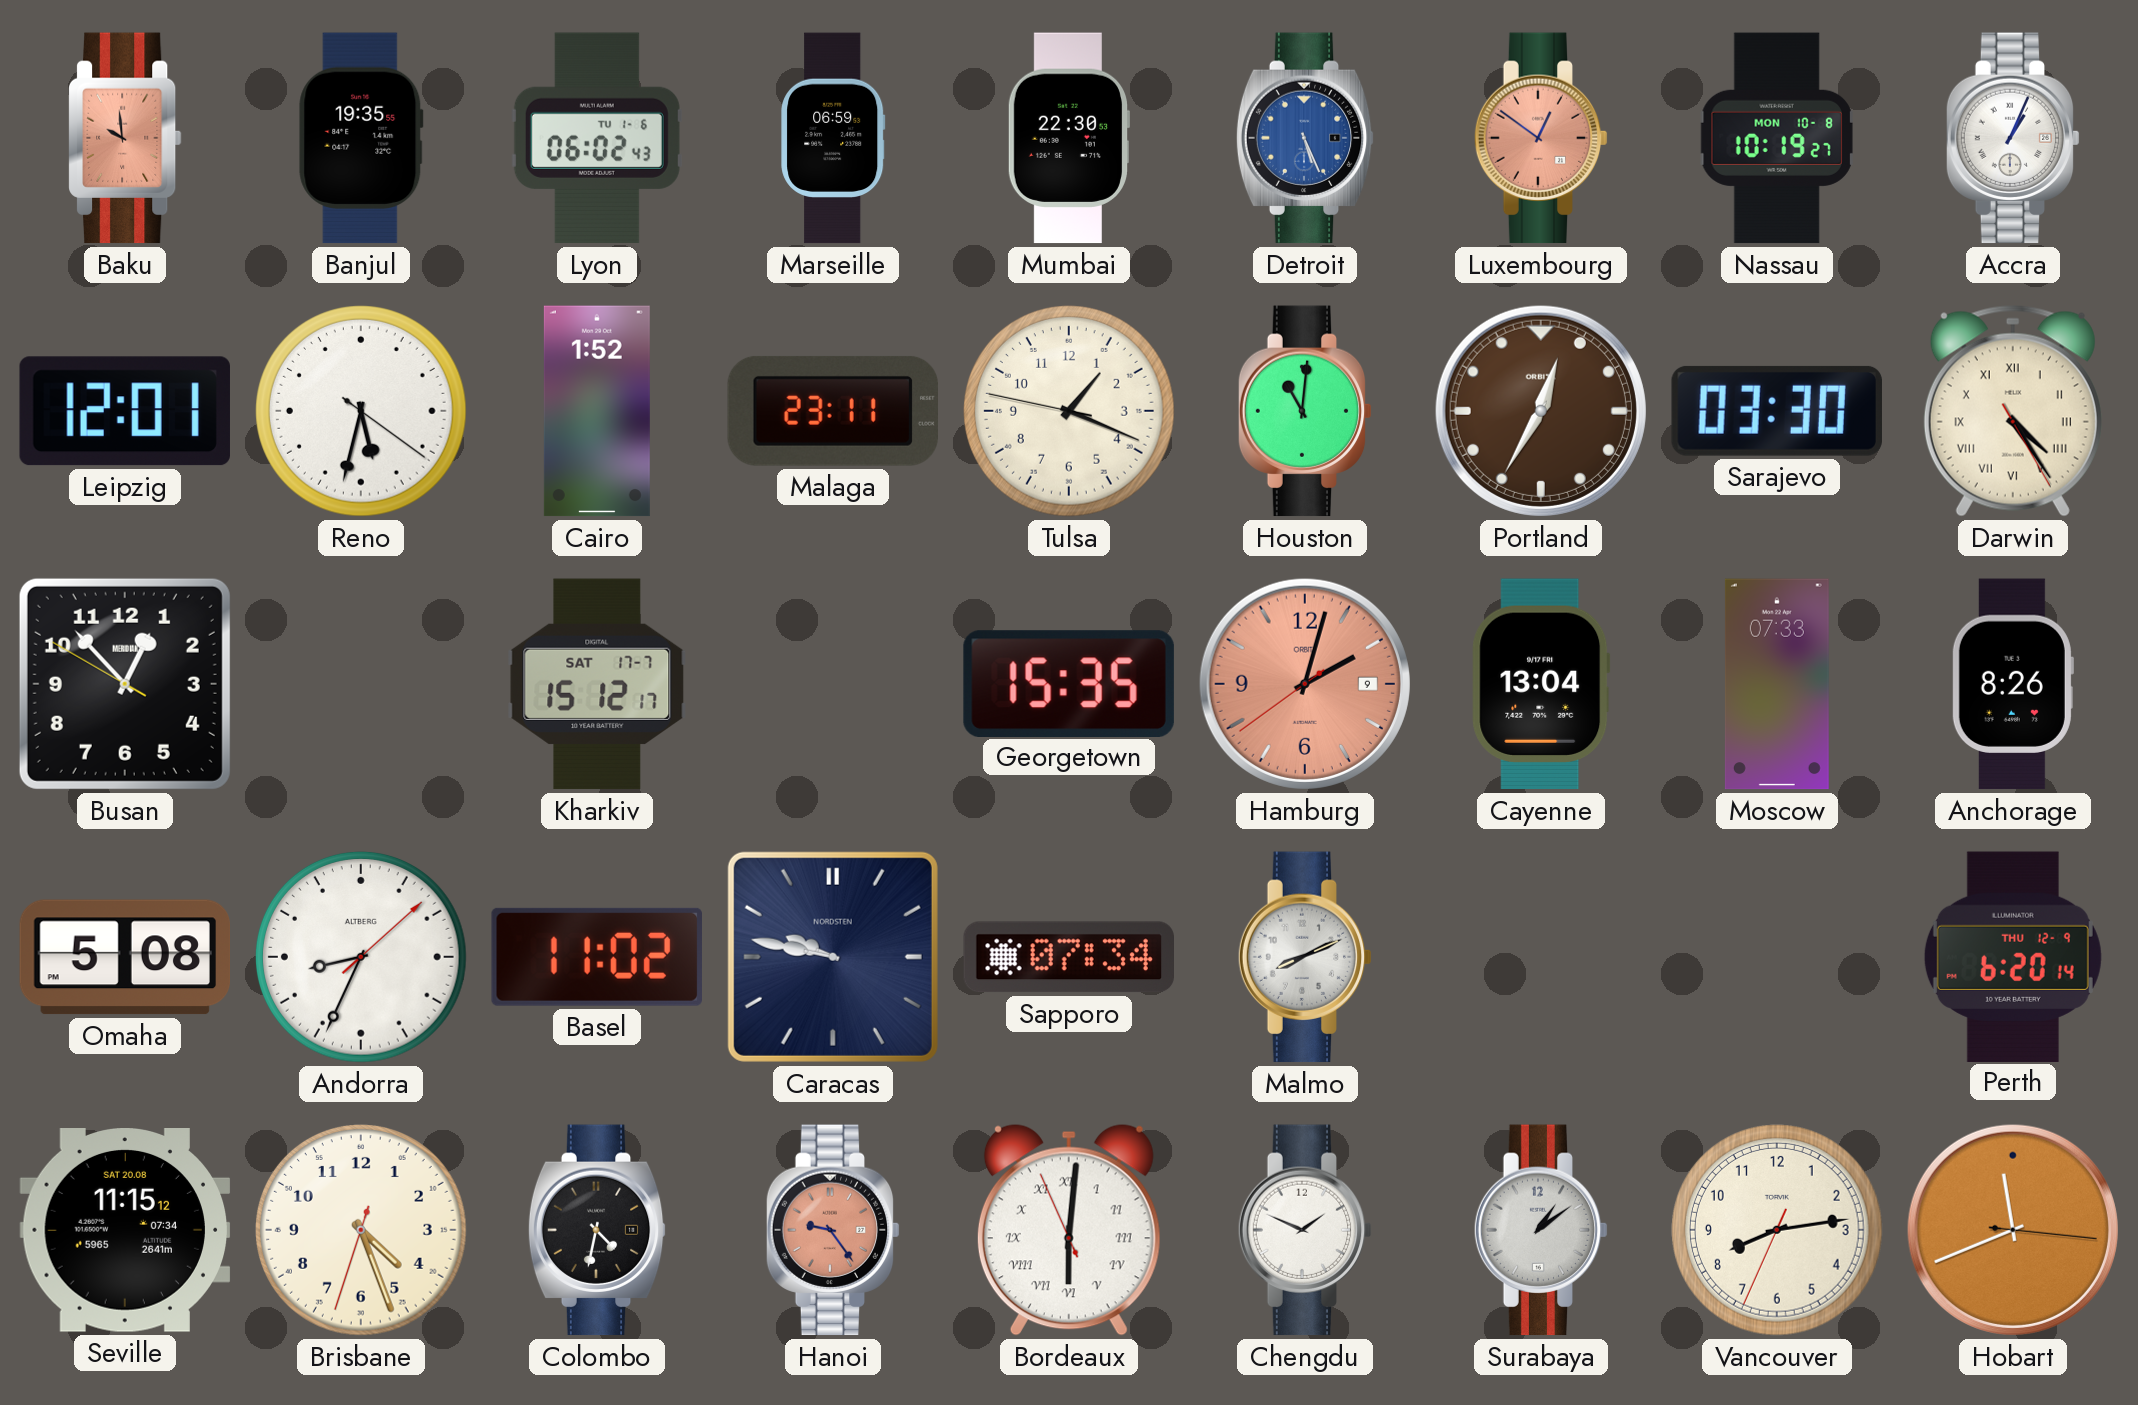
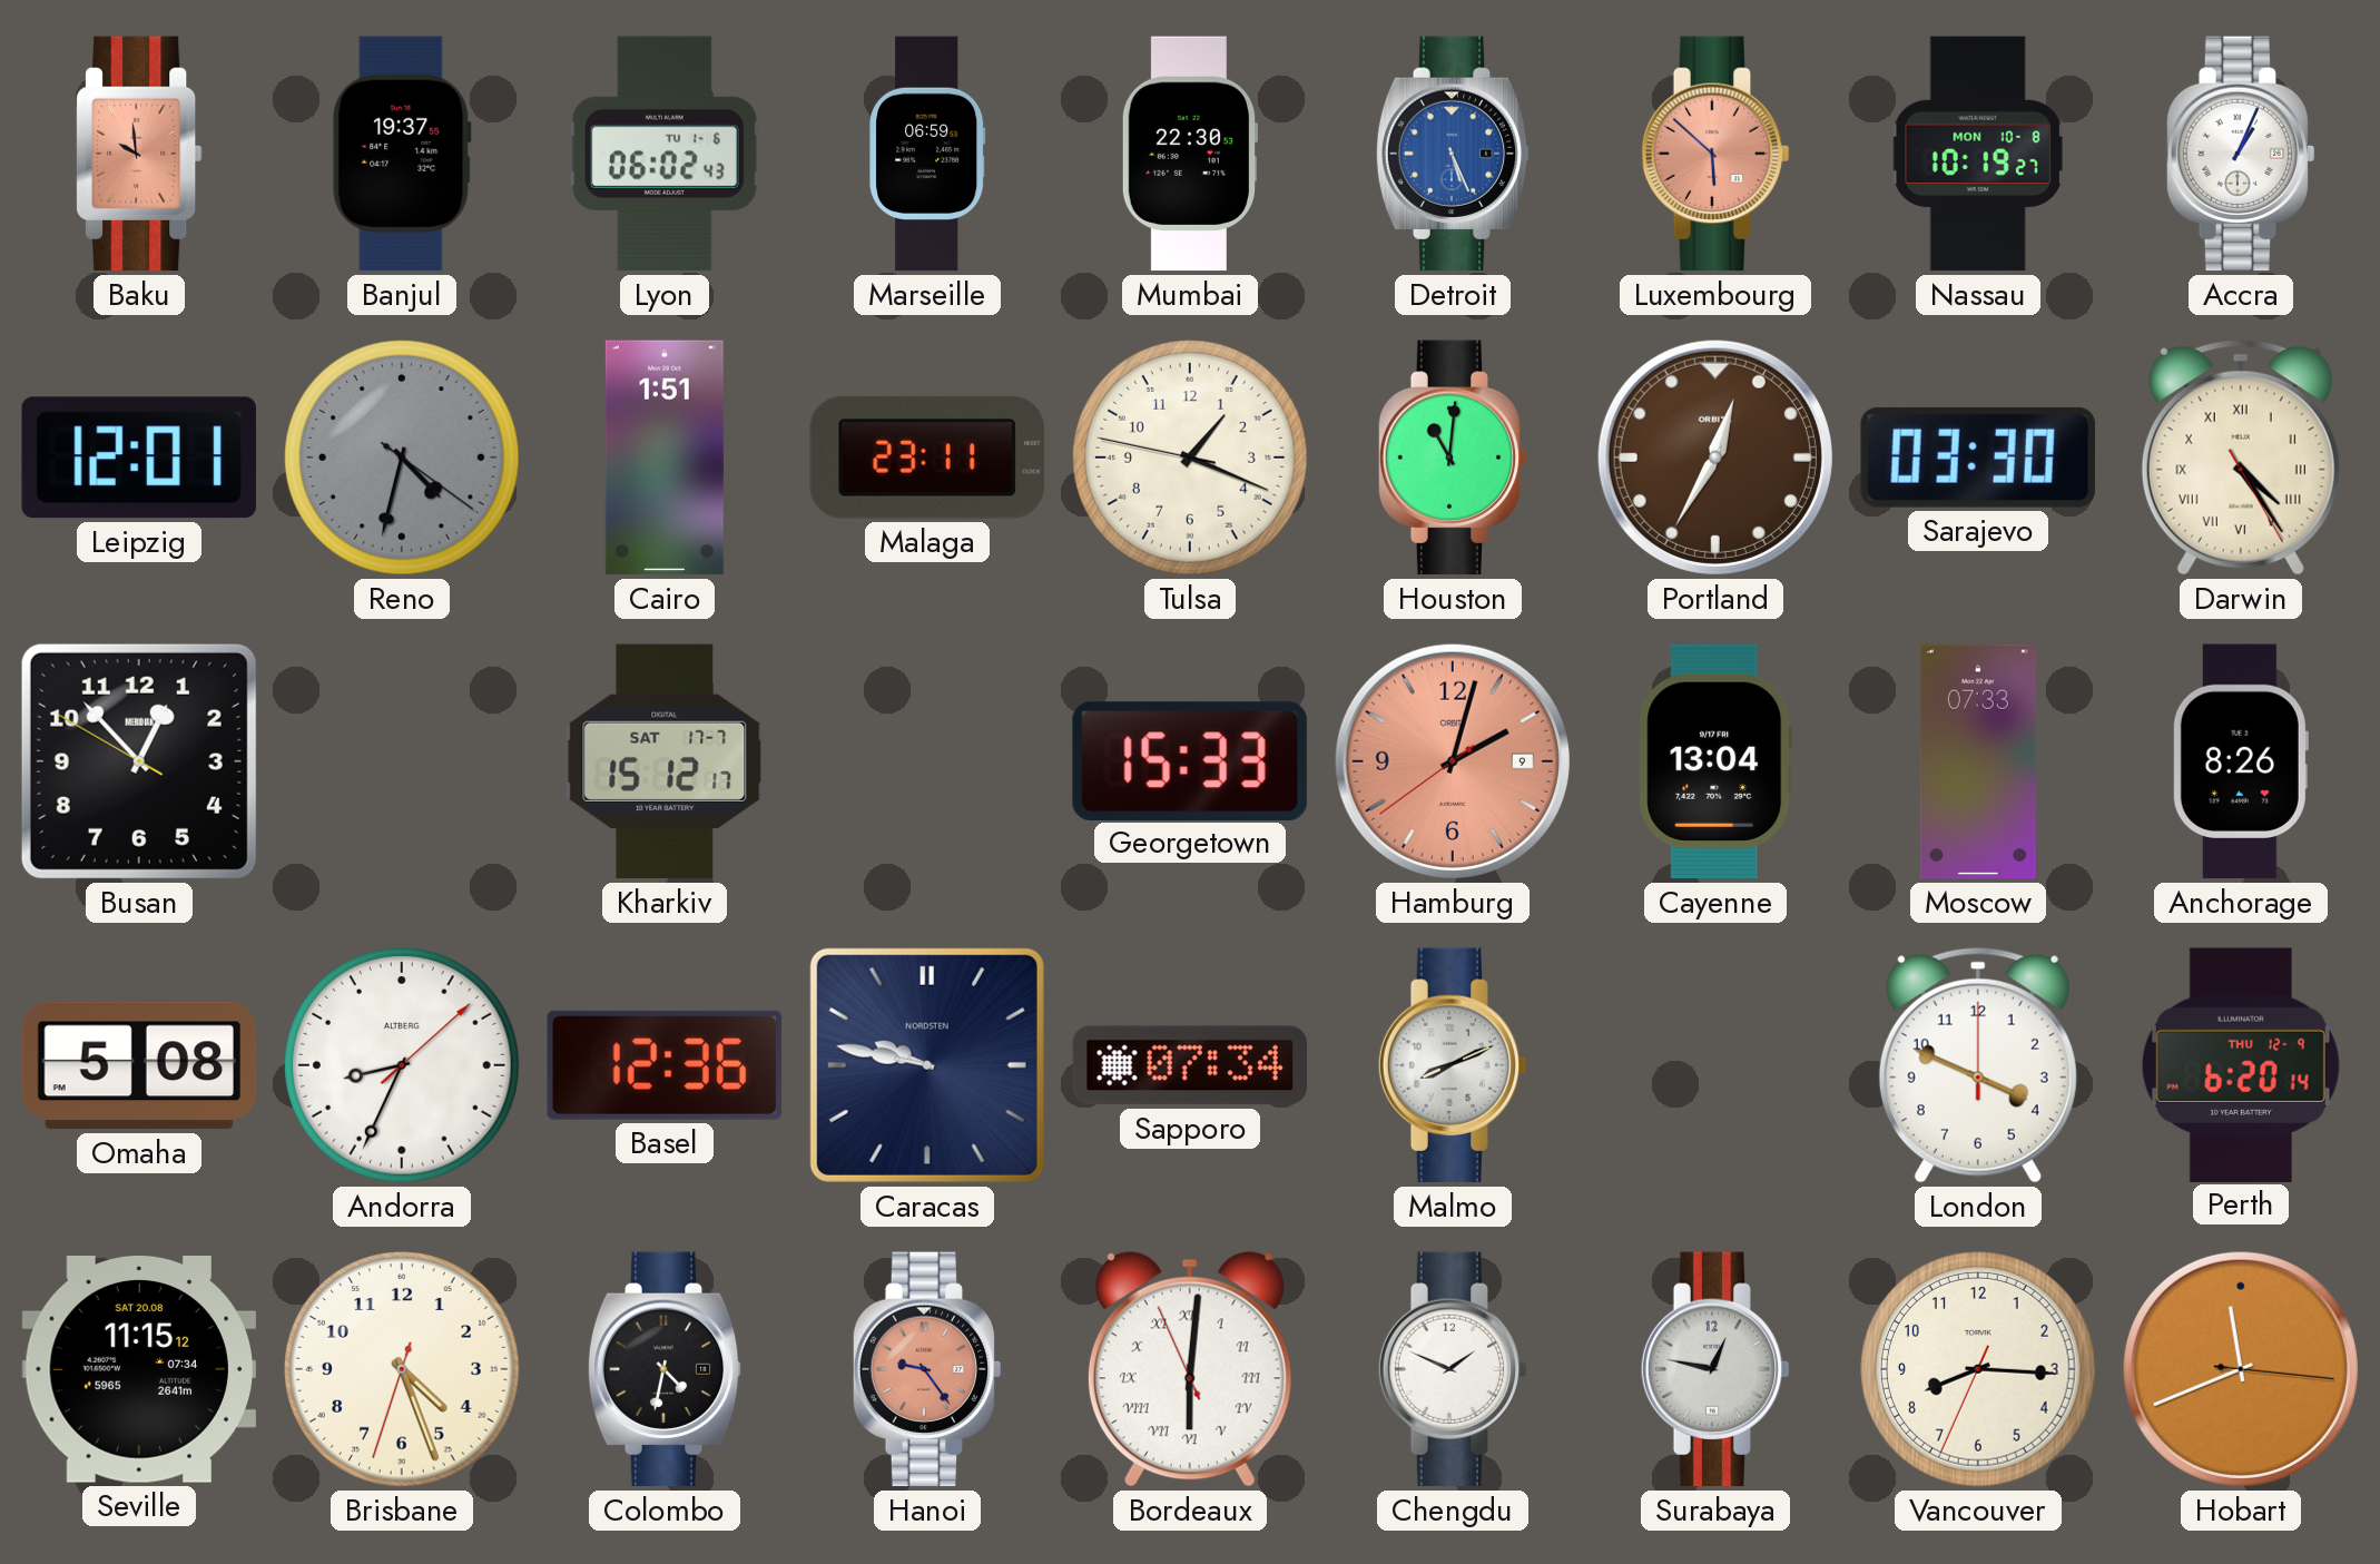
Banjul: 19:35 -> 19:37 (402, 154)
Luxembourg: 12:51 -> 5:52 (1715, 154)
Reno: 5:32 -> 4:32 (402, 459)
Reno dial: white -> grey (402, 459)
Cairo: 1:52 -> 1:51 (665, 458)
Georgetown: 15:35 -> 15:33 (1190, 760)
Basel: 11:02 -> 12:36 (665, 1065)
London: none -> 3:49 (1978, 1065)
Surabaya: 1:09 -> 12:47 (1715, 1369)
Vancouver: 8:13 -> 8:15 (1978, 1370)
